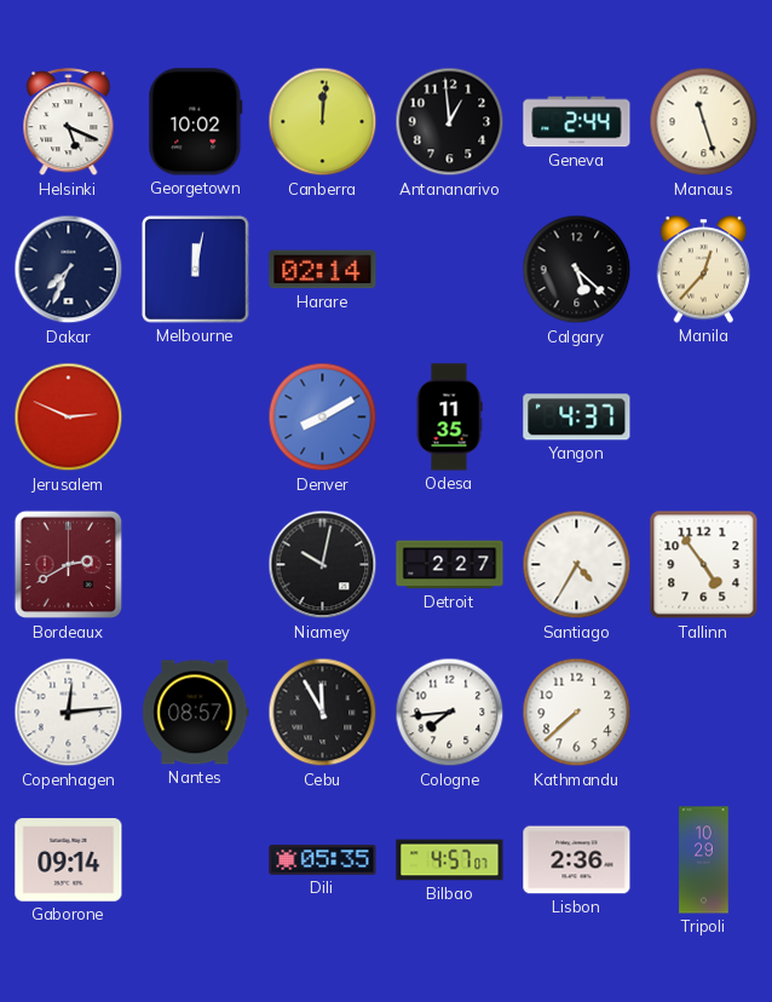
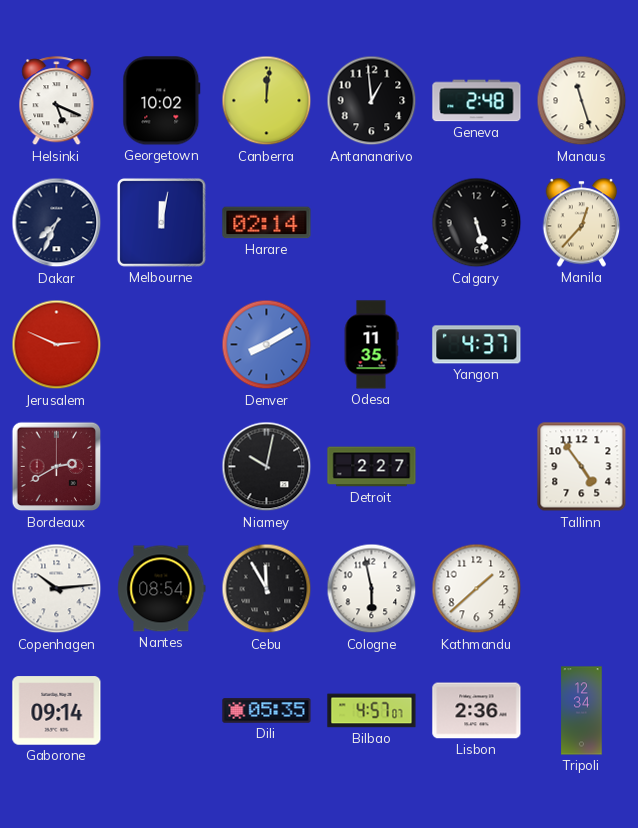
Geneva: 2:44 -> 2:48 (477, 101)
Calgary: 5:22 -> 5:27 (477, 223)
Santiago: 4:35 -> none (577, 565)
Copenhagen: 12:14 -> 10:14 (57, 589)
Nantes: 08:57 -> 08:54 (162, 589)
Cologne: 7:44 -> 5:58 (372, 589)
Kathmandu: 7:38 -> 1:38 (477, 589)
Tripoli: 10:29 -> 12:34 (582, 711)
